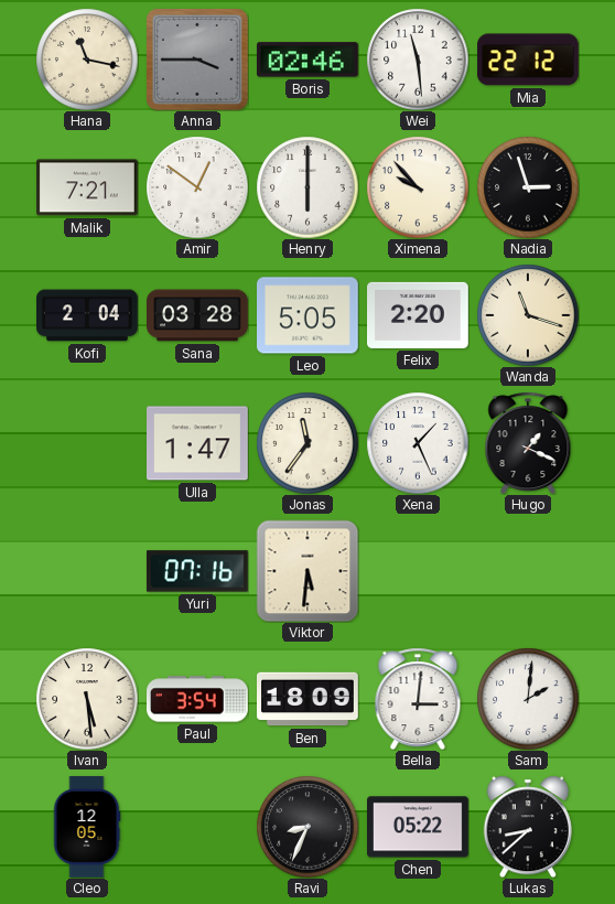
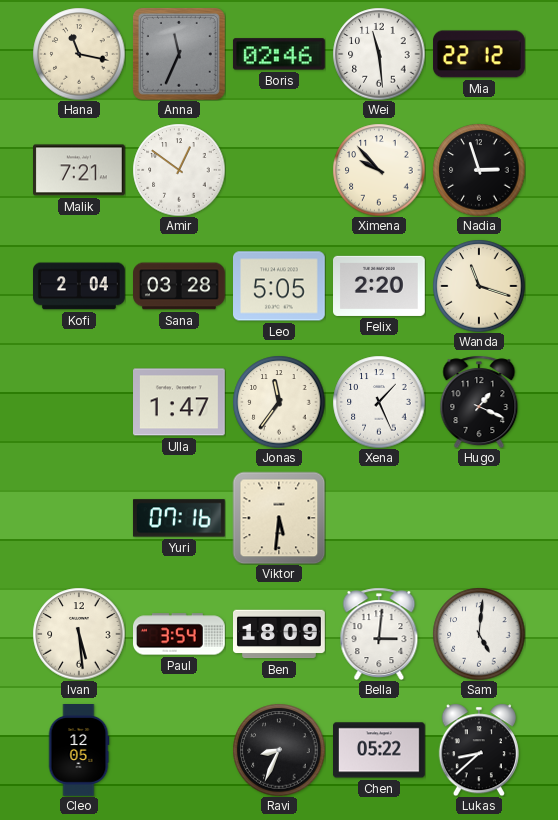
Anna: 3:45 -> 11:34 (179, 54)
Henry: 6:00 -> none (307, 187)
Sam: 2:01 -> 5:01 (479, 634)
